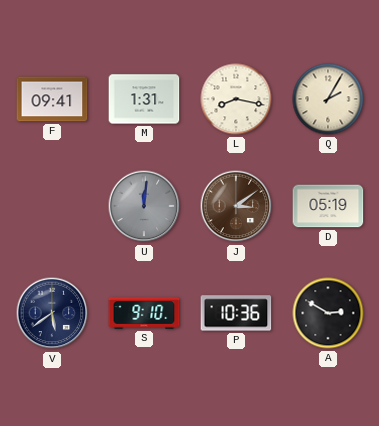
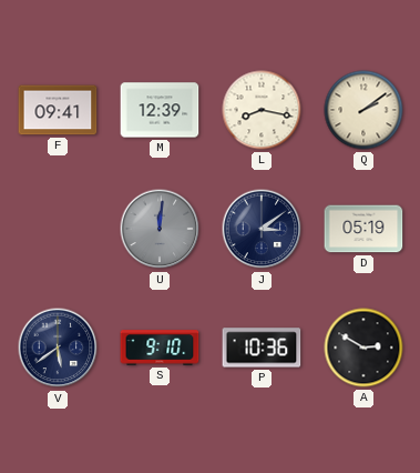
M: 1:31 -> 12:39 (160, 110)
Q: 2:05 -> 2:09 (363, 110)
J dial: brown -> navy (262, 229)
